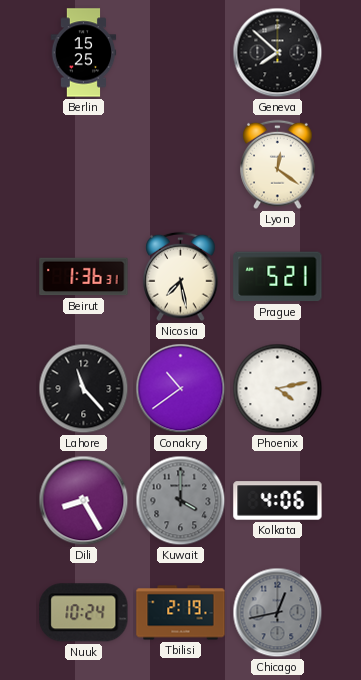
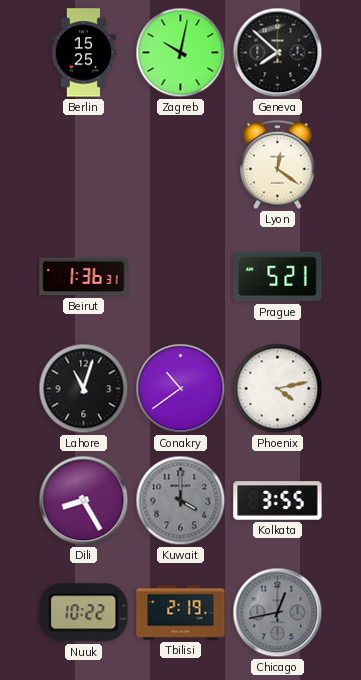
Zagreb: none -> 10:02 (181, 53)
Nicosia: 7:28 -> none (181, 277)
Lahore: 11:23 -> 11:03 (84, 389)
Kolkata: 4:06 -> 3:55 (278, 501)
Nuuk: 10:24 -> 10:22 (84, 613)
